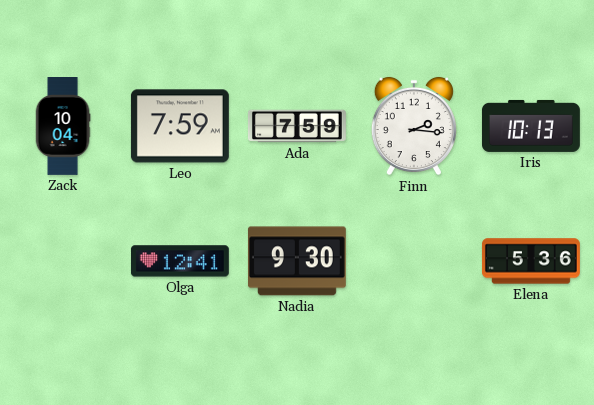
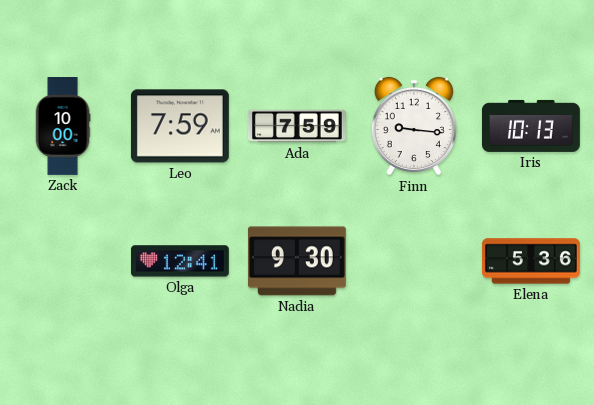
Zack: 10:04 -> 10:00 (63, 127)
Finn: 2:16 -> 9:16 (414, 126)
